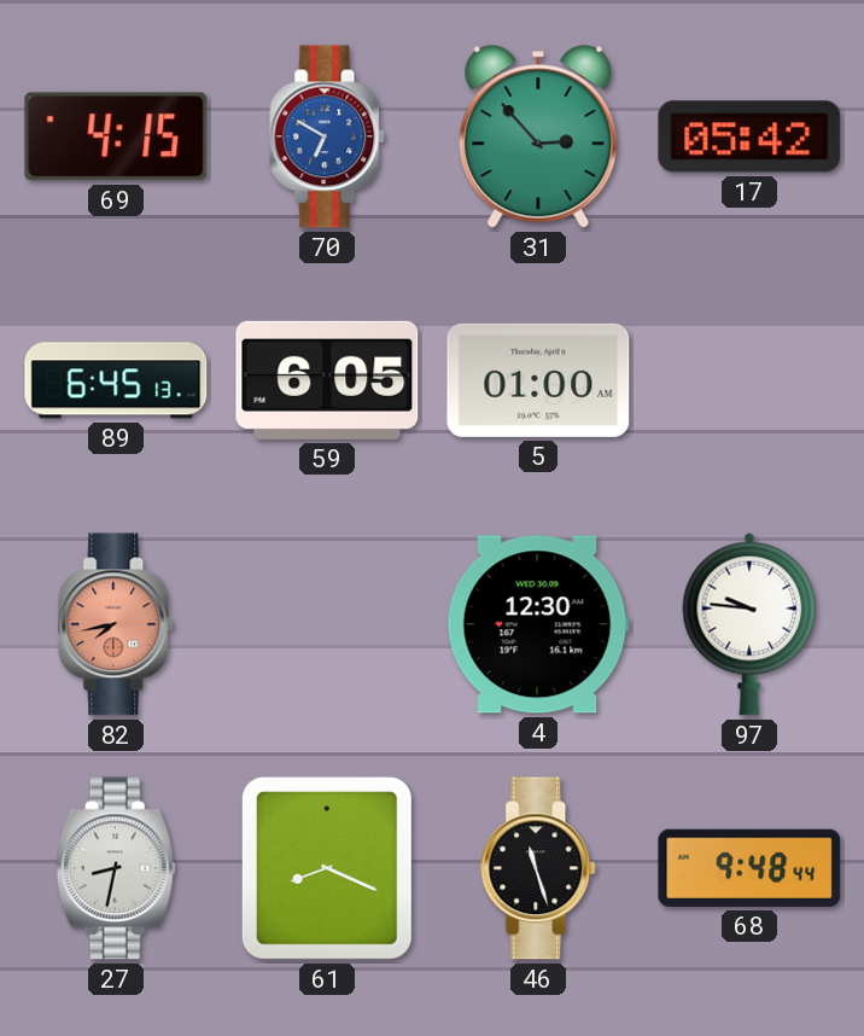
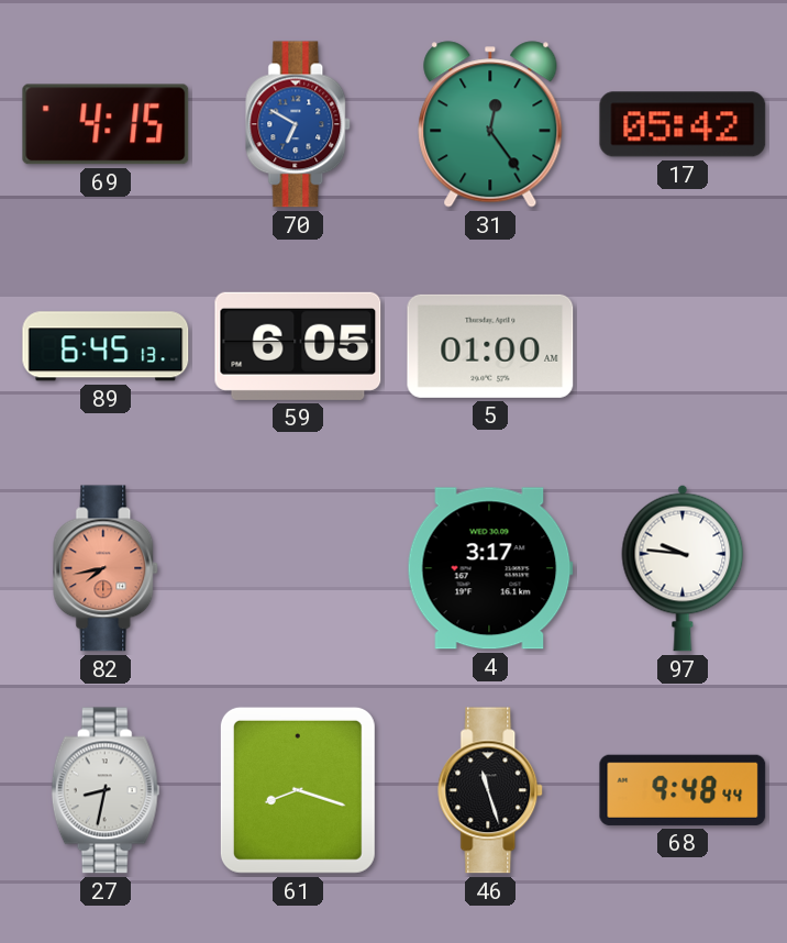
31: 2:53 -> 12:24 (490, 124)
4: 12:30 -> 3:17 (490, 568)
61: 8:19 -> 8:18 (298, 790)
